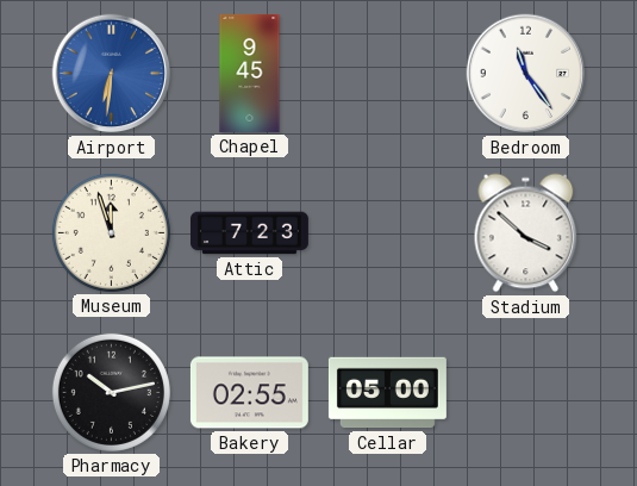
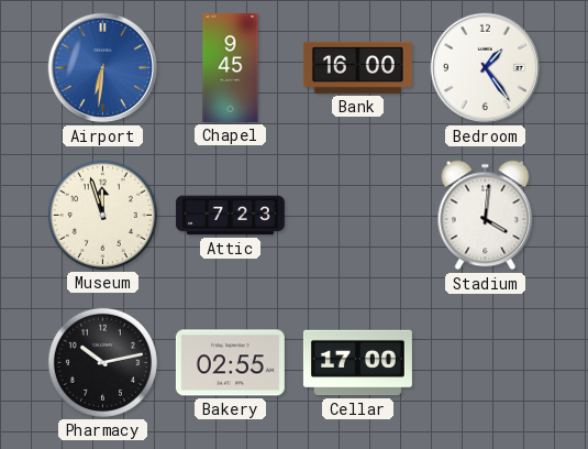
Bank: none -> 16:00 (357, 67)
Bedroom: 11:24 -> 1:24 (486, 68)
Stadium: 3:52 -> 4:01 (486, 216)
Cellar: 05:00 -> 17:00 (357, 363)
